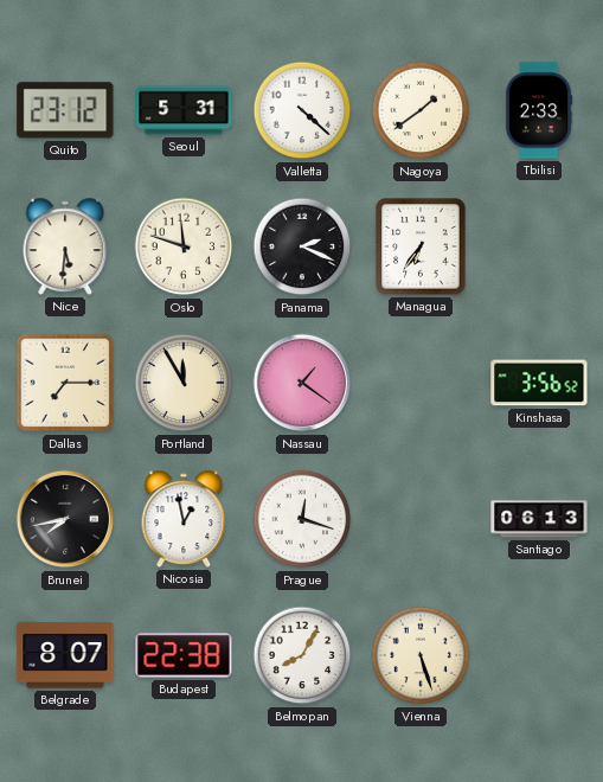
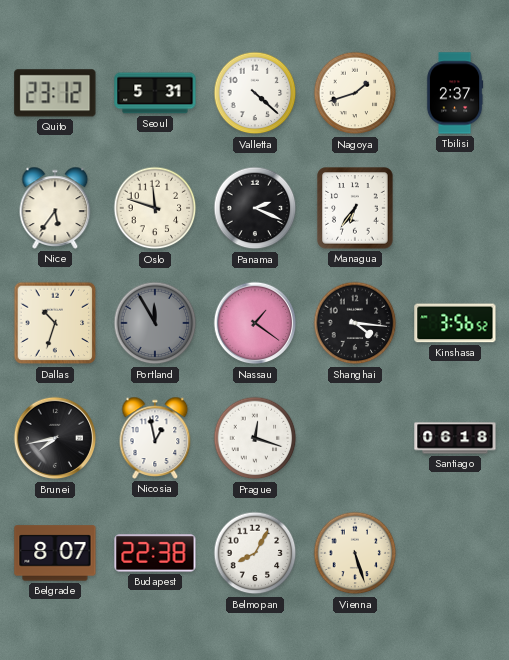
Nagoya: 1:39 -> 1:42 (355, 93)
Tbilisi: 2:33 -> 2:37 (455, 93)
Nice: 5:31 -> 5:36 (55, 208)
Dallas: 7:15 -> 10:33 (55, 323)
Portland dial: cream -> grey (155, 323)
Shanghai: none -> 4:16 (355, 323)
Santiago: 06:13 -> 06:18 (455, 438)
